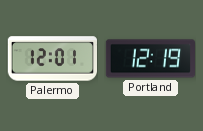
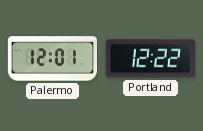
Portland: 12:19 -> 12:22 (150, 59)
